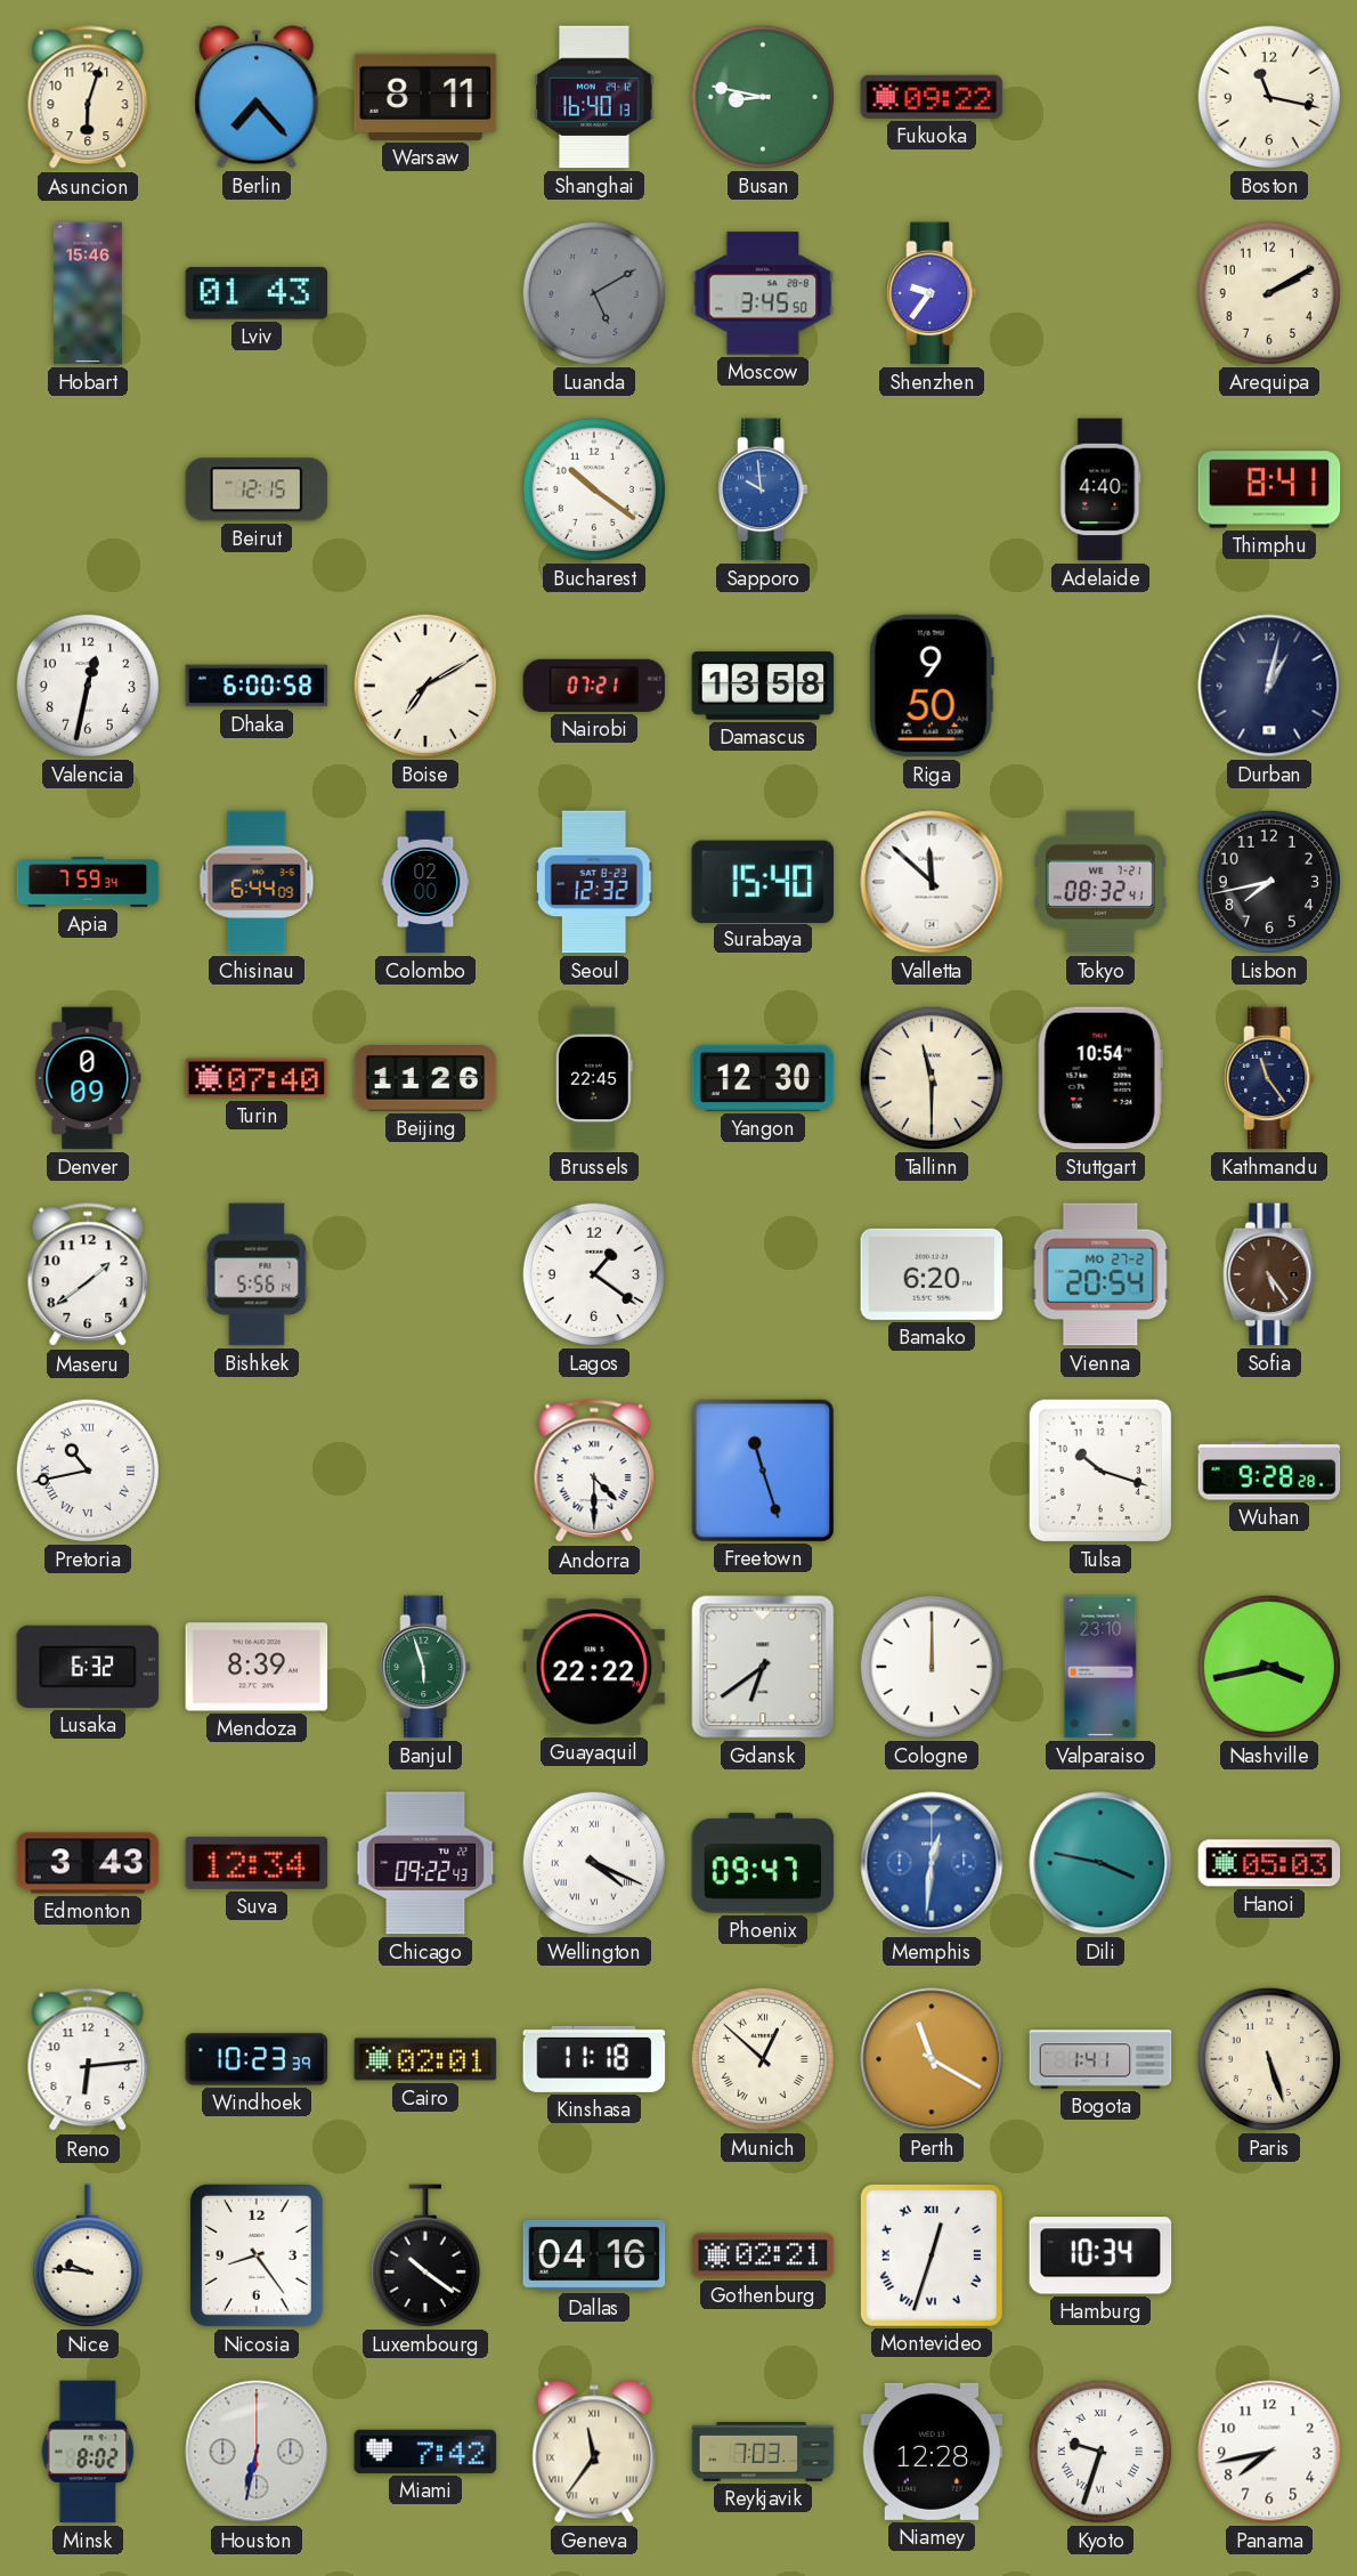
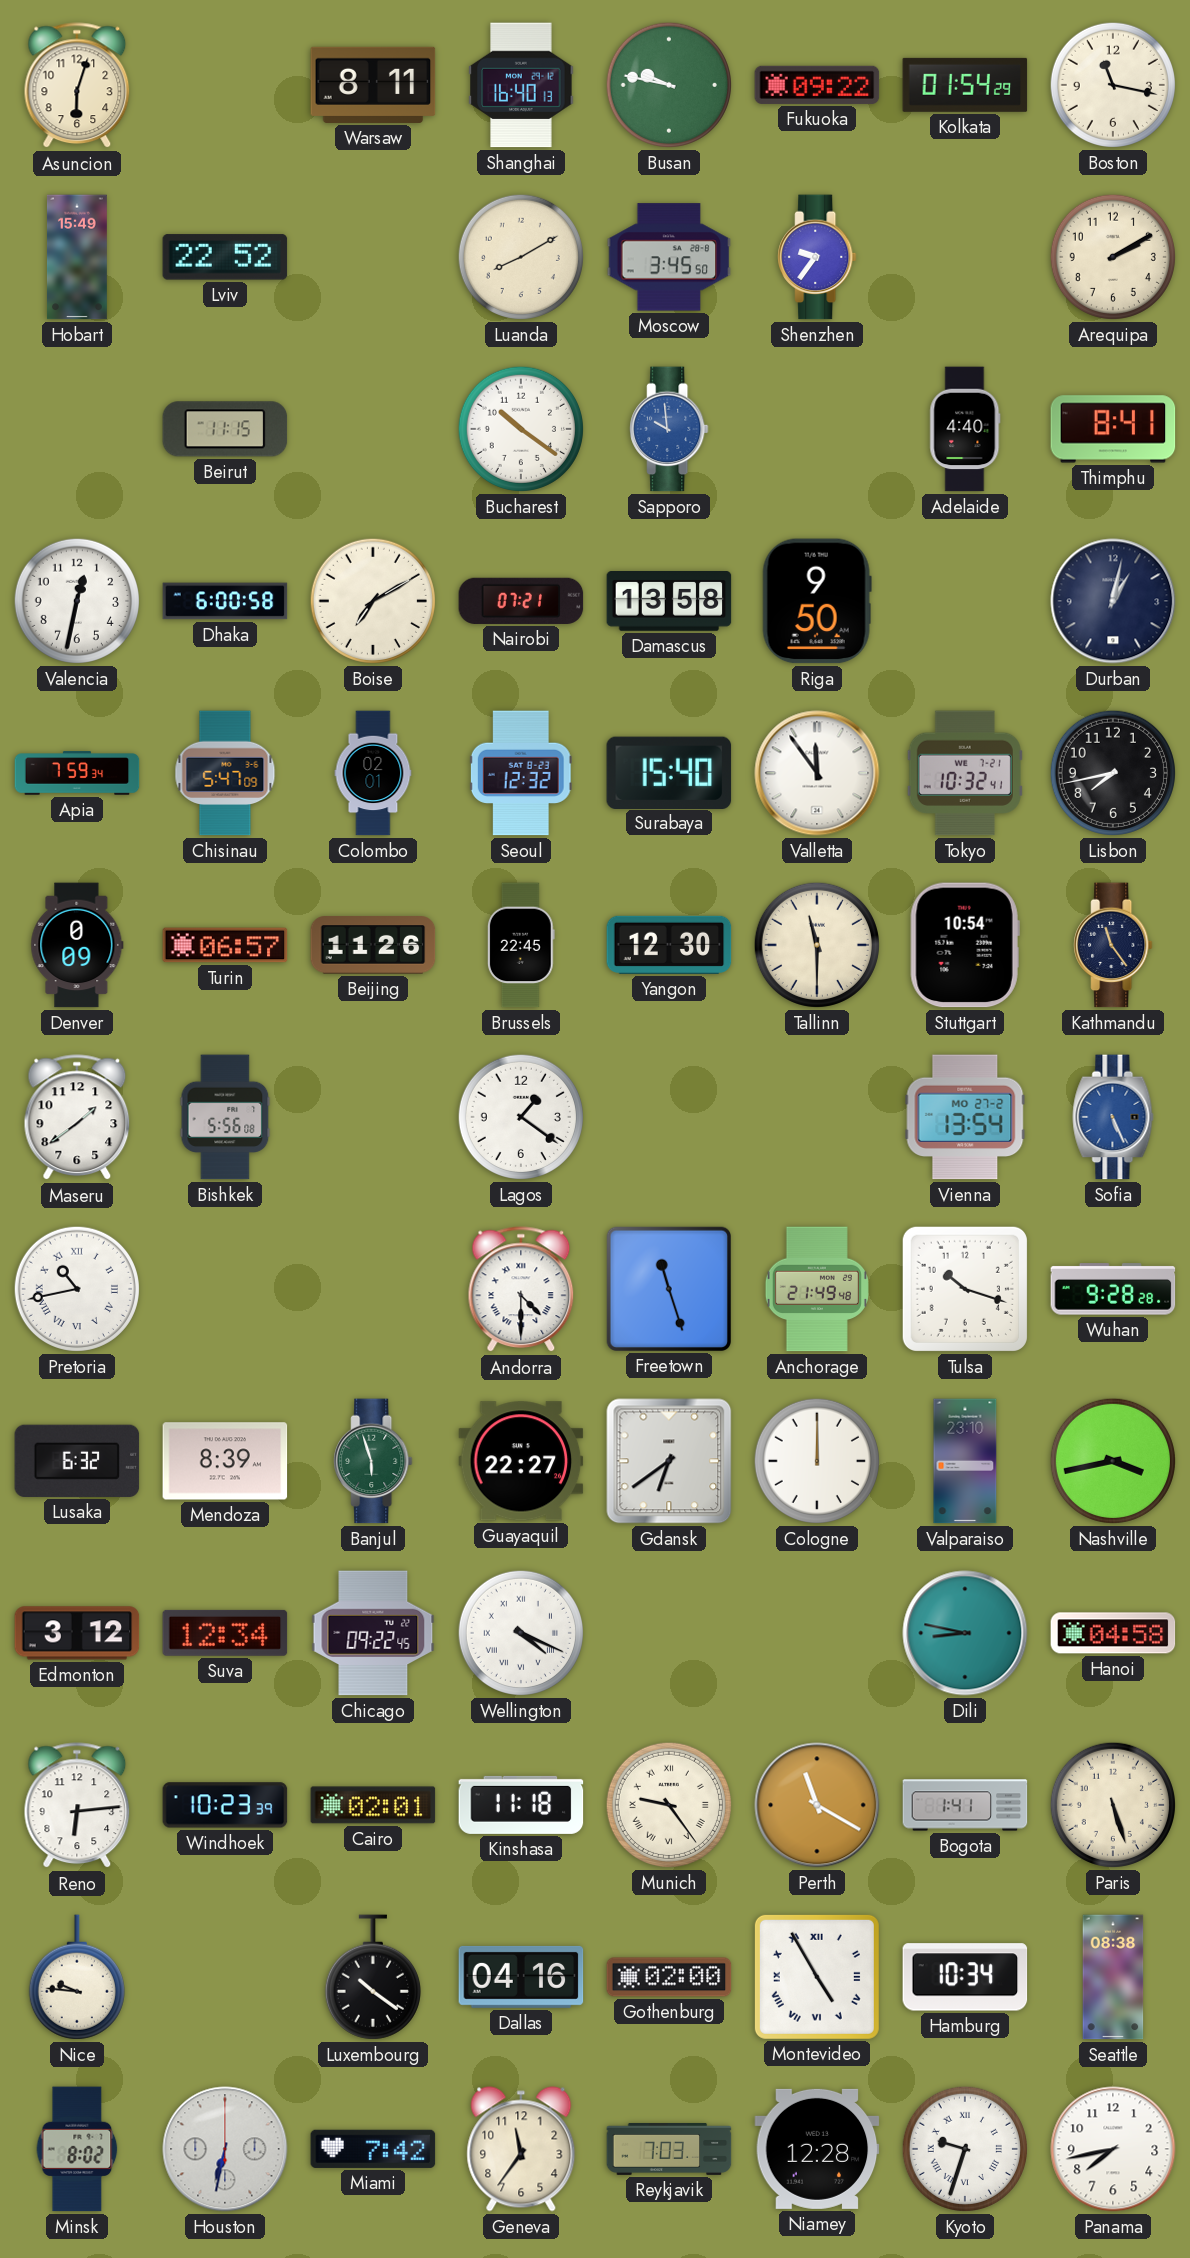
Berlin: 7:23 -> none (257, 97)
Busan: 8:47 -> 9:47 (669, 85)
Kolkata: none -> 01:54 (965, 85)
Hobart: 15:46 -> 15:49 (77, 257)
Lviv: 01:43 -> 22:52 (225, 257)
Luanda: 5:10 -> 8:10 (521, 257)
Luanda dial: grey -> cream (521, 257)
Beirut: 12:15 -> 11:15 (225, 429)
Chisinau: 6:44 -> 5:47 (225, 773)
Colombo: 02:00 -> 02:01 (373, 773)
Valletta: 11:52 -> 11:54 (817, 773)
Tokyo: 08:32 -> 10:32 (965, 773)
Turin: 07:40 -> 06:57 (225, 945)
Bishkek: 5:56:14 -> 5:56:08 (225, 1117)
Bamako: 6:20 -> none (932, 1274)
Vienna: 20:54 -> 13:54 (965, 1117)
Sofia: 5:24 -> 5:26 (1113, 1117)
Sofia dial: brown -> blue (1113, 1117)
Anchorage: none -> 21:49 (817, 1289)
Guayaquil: 22:22 -> 22:27 (521, 1461)
Edmonton: 3:43 -> 3:12 (77, 1633)
Chicago: 09:22:43 -> 09:22:45 (373, 1633)
Phoenix: 09:47 -> none (763, 1863)
Memphis: 12:31 -> none (932, 1863)
Dili: 3:47 -> 8:47 (965, 1633)
Hanoi: 05:03 -> 04:58 (1113, 1633)
Munich: 12:52 -> 9:24 (669, 1805)
Nicosia: 8:24 -> none (257, 2255)
Gothenburg: 02:21 -> 02:00 (669, 1977)
Montevideo: 12:33 -> 4:55 (817, 1977)
Seattle: none -> 08:38 (1113, 1977)
Geneva numerals: Roman -> Arabic (521, 2149)
